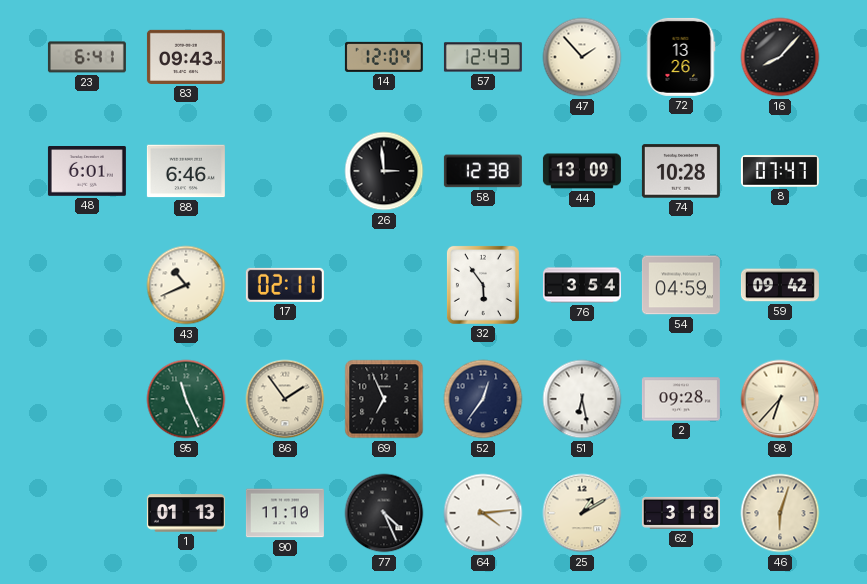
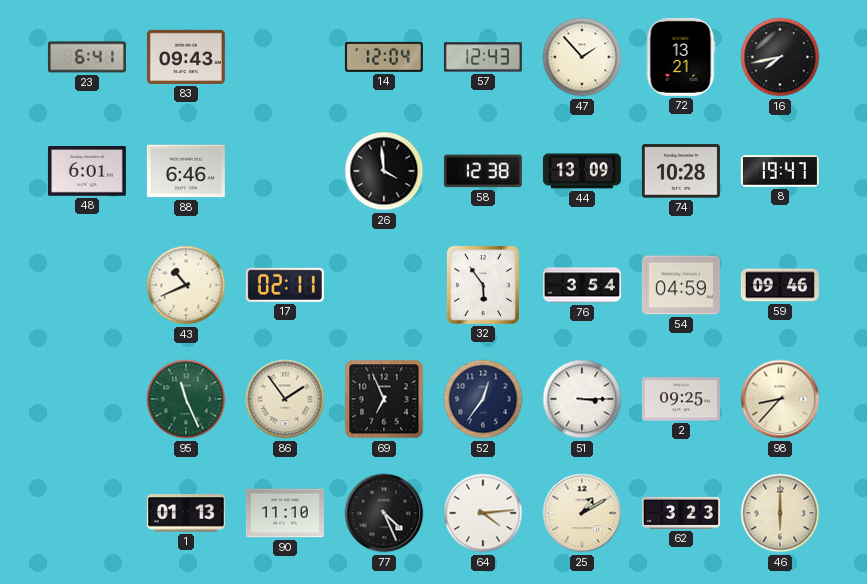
72: 13:26 -> 13:21 (681, 57)
16: 8:07 -> 7:43 (780, 57)
26: 2:59 -> 3:59 (384, 171)
8: 07:47 -> 19:47 (780, 171)
59: 09:42 -> 09:46 (780, 285)
51: 6:28 -> 3:15 (582, 399)
2: 09:28 -> 09:25 (681, 399)
98: 6:37 -> 8:37 (780, 399)
62: 3:18 -> 3:23 (681, 513)
46: 6:03 -> 6:00 (780, 513)
